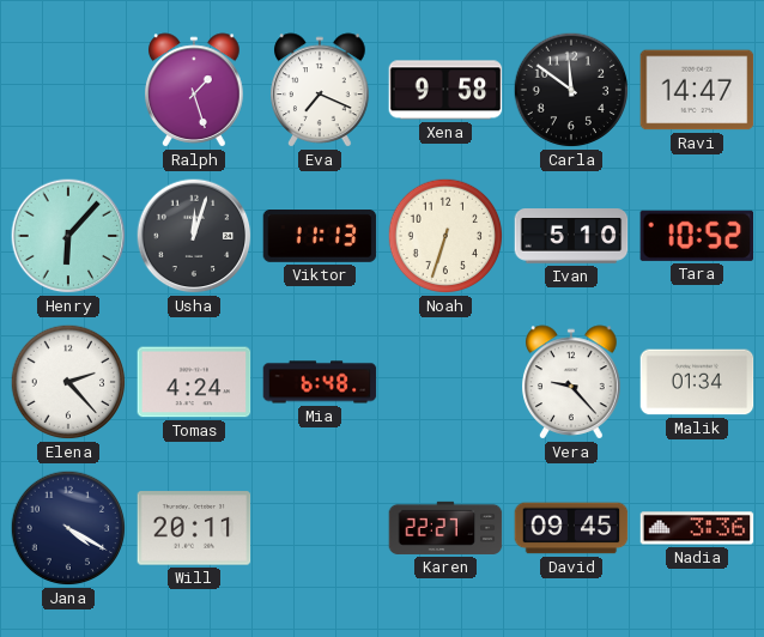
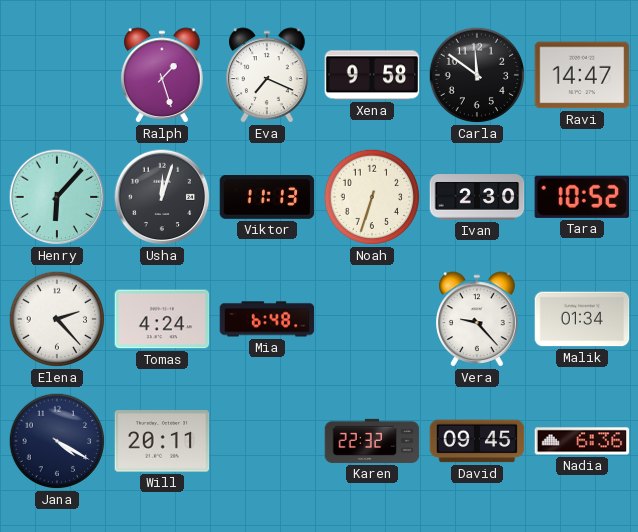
Ivan: 5:10 -> 2:30 (477, 197)
Karen: 22:27 -> 22:32 (372, 441)
Nadia: 3:36 -> 6:36 (582, 441)
